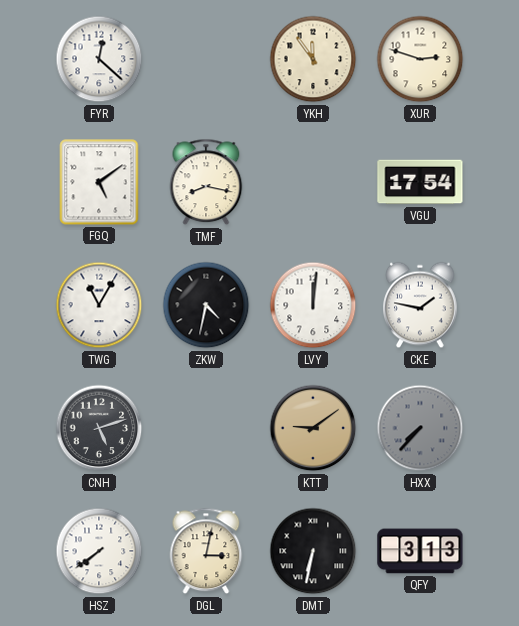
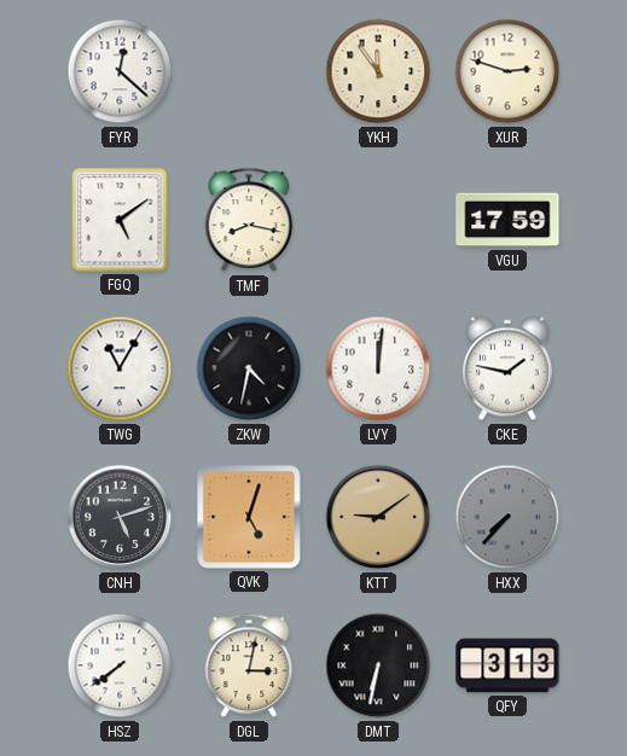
VGU: 17:54 -> 17:59 (507, 220)
QVK: none -> 5:03 (249, 517)
